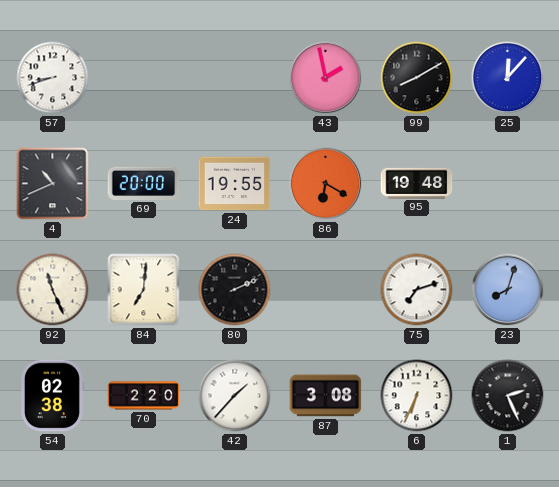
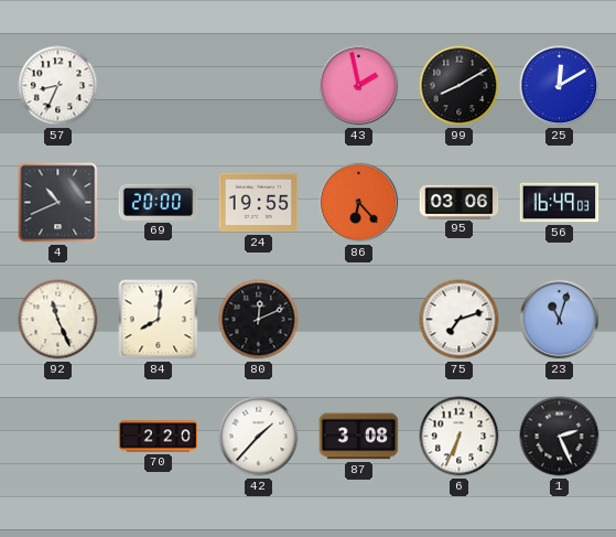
57: 8:42 -> 8:34 (58, 86)
25: 12:07 -> 12:10 (560, 86)
86: 6:20 -> 6:23 (359, 203)
95: 19:48 -> 03:06 (460, 202)
56: none -> 16:49 (560, 203)
84: 7:01 -> 8:01 (159, 320)
80: 2:11 -> 12:11 (259, 320)
23: 8:03 -> 11:03 (560, 320)
54: 02:38 -> none (53, 396)
